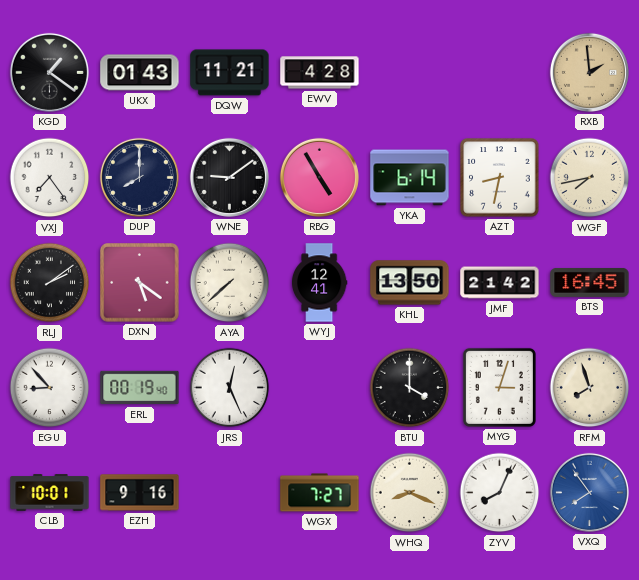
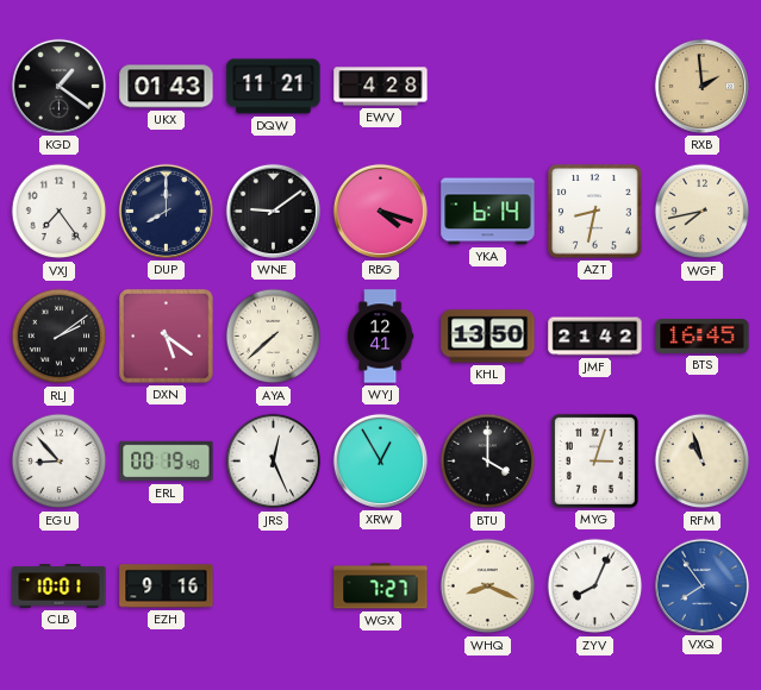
RBG: 4:55 -> 4:18 (380, 211)
XRW: none -> 12:55 (380, 460)
RFM: 7:57 -> 10:57 (703, 462)
